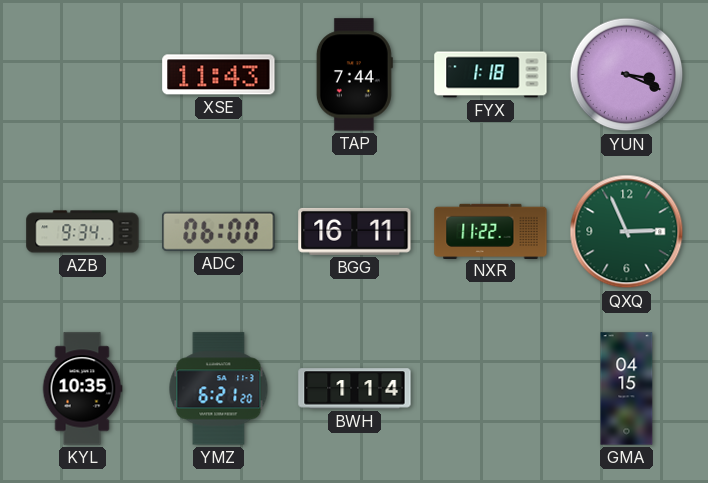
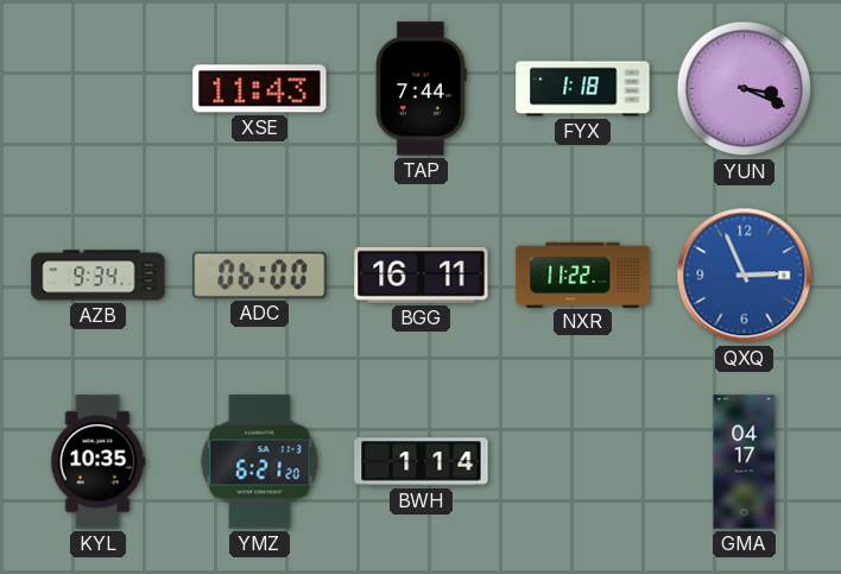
QXQ dial: green -> blue (745, 276)
GMA: 04:15 -> 04:17 (745, 462)
